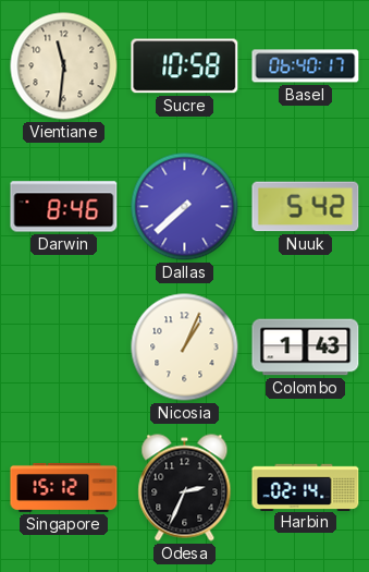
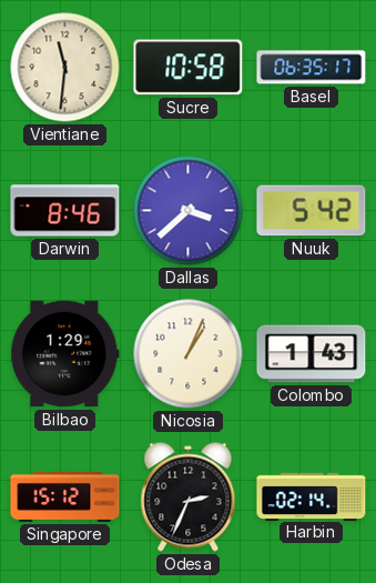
Basel: 06:40 -> 06:35 (312, 68)
Dallas: 7:38 -> 3:38 (189, 211)
Bilbao: none -> 1:29 (65, 354)
